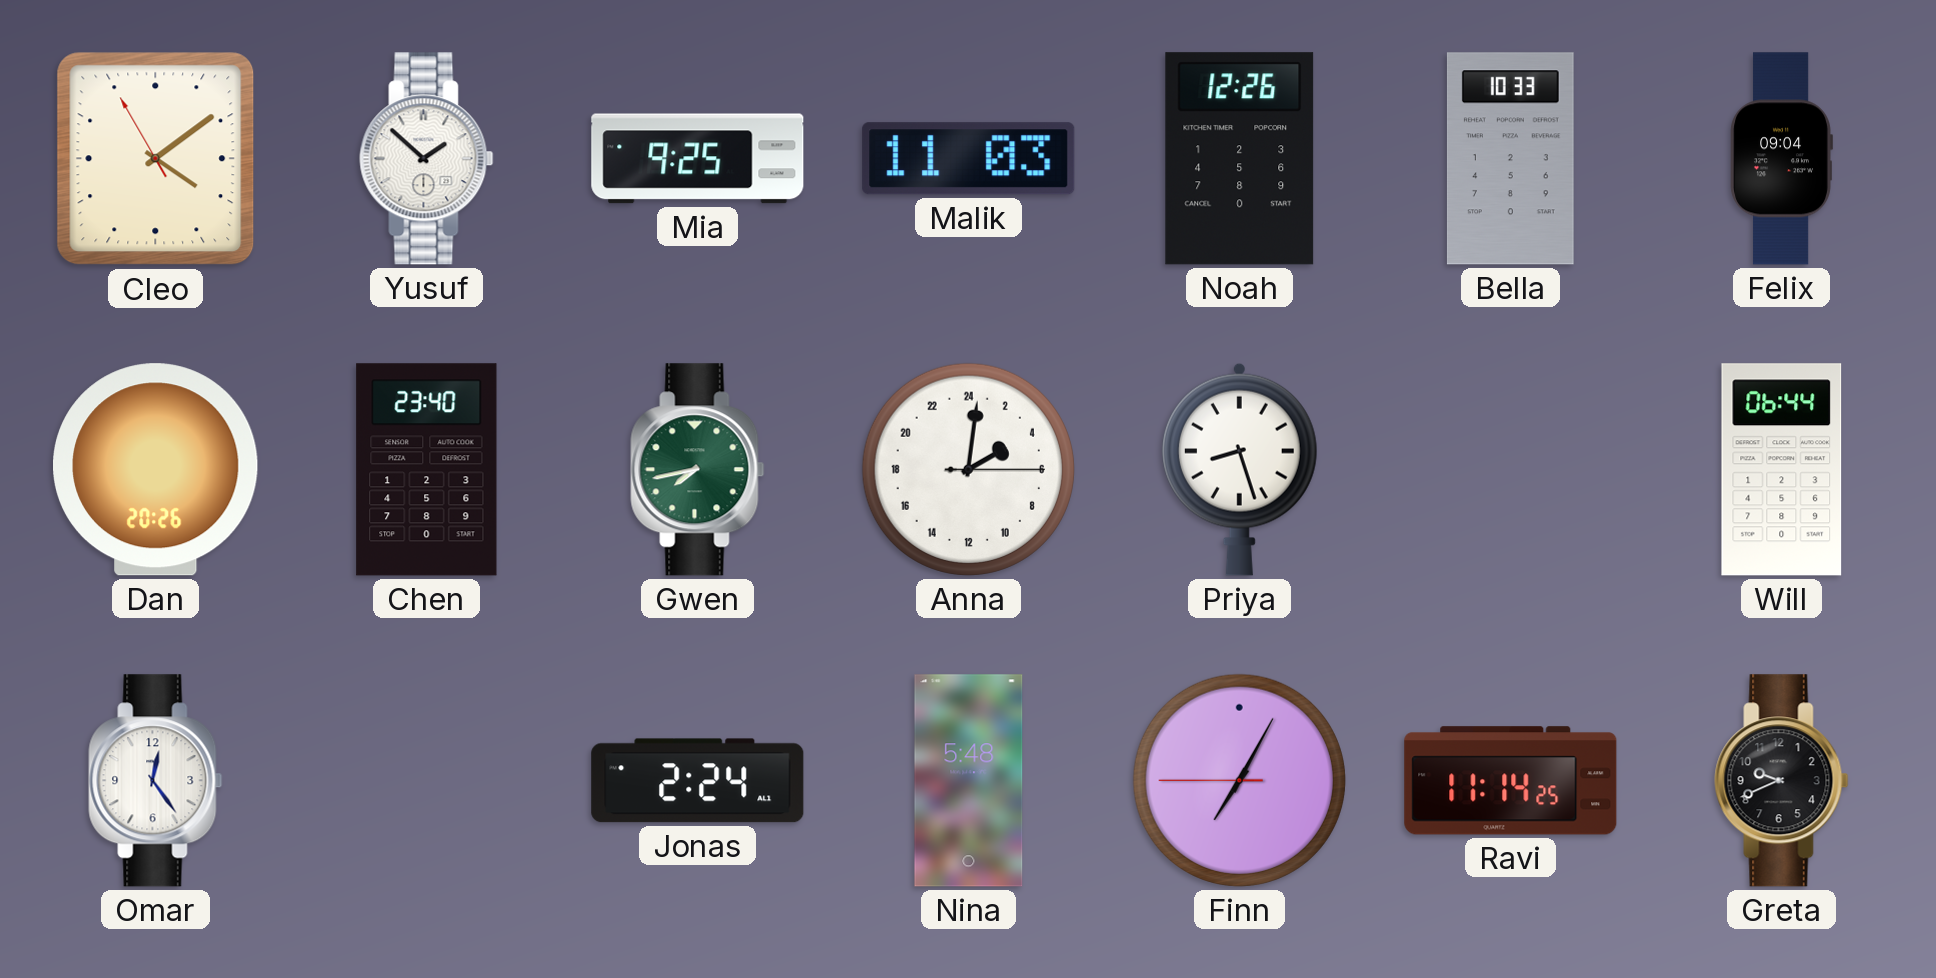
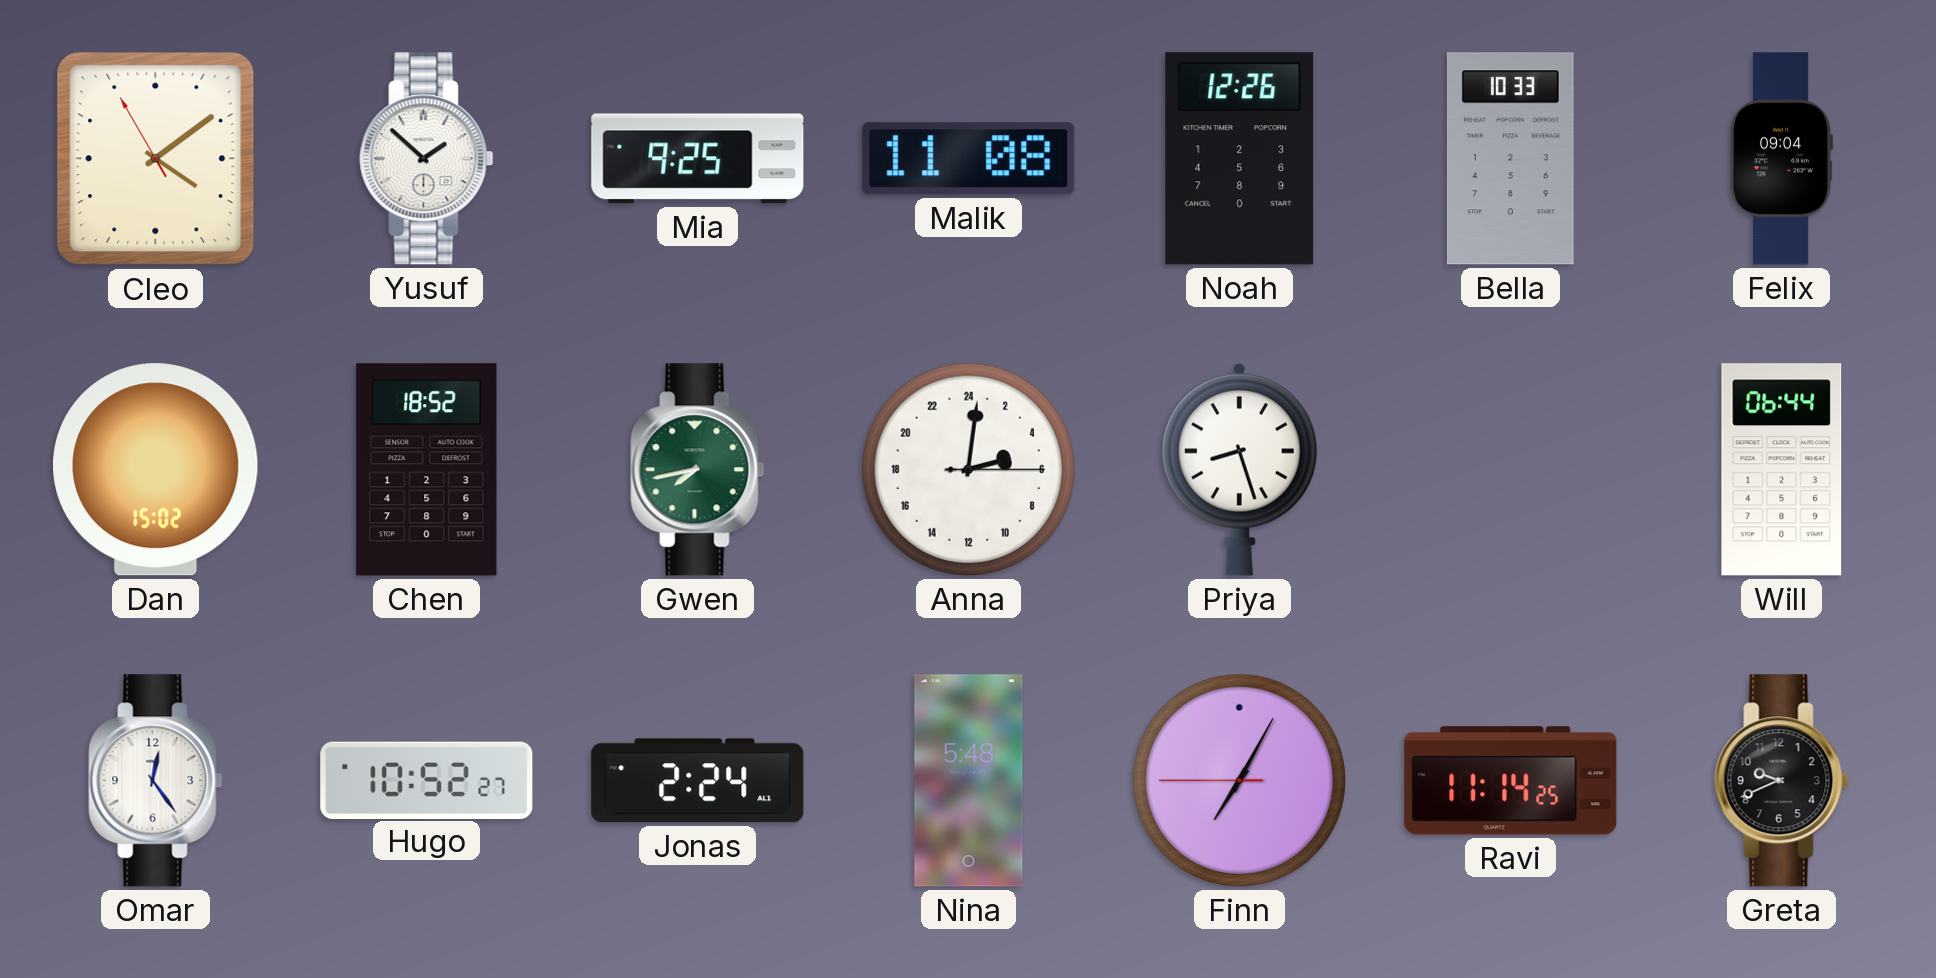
Malik: 11:03 -> 11:08 (969, 159)
Dan: 20:26 -> 15:02 (156, 470)
Chen: 23:40 -> 18:52 (427, 470)
Anna: 4:01 -> 5:01 (968, 469)
Hugo: none -> 10:52 (427, 780)
